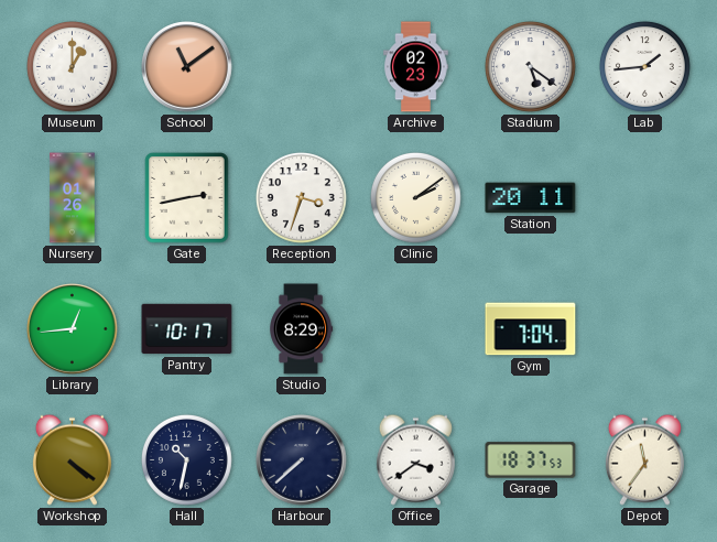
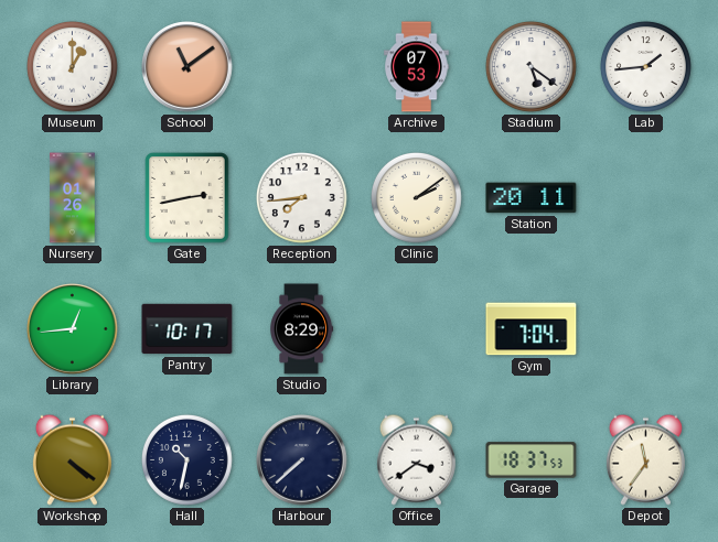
Archive: 02:23 -> 07:53 (417, 67)
Reception: 3:33 -> 7:44 (301, 197)
